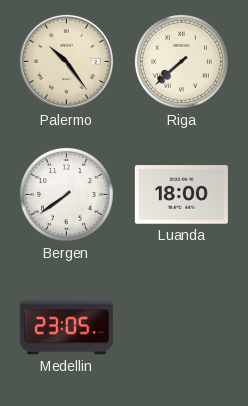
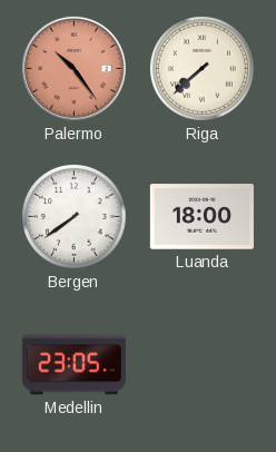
Palermo dial: cream -> salmon (73, 68)
